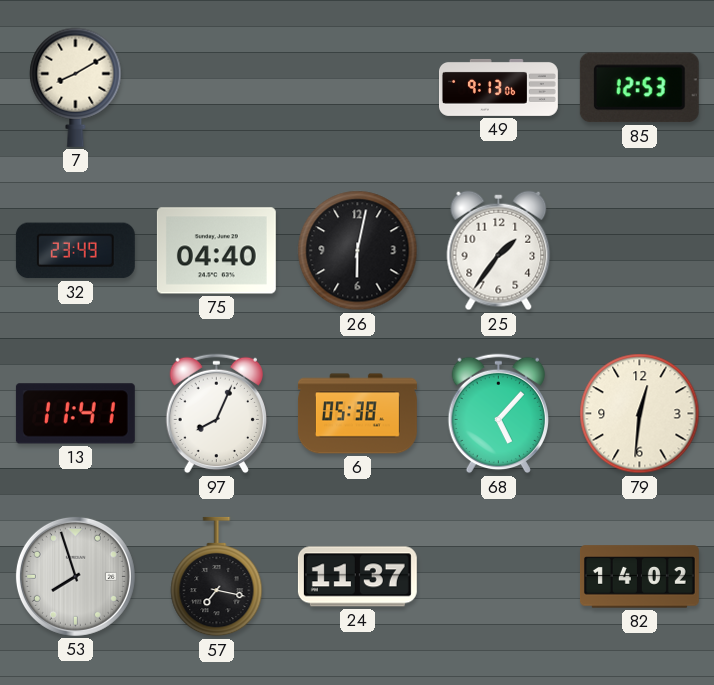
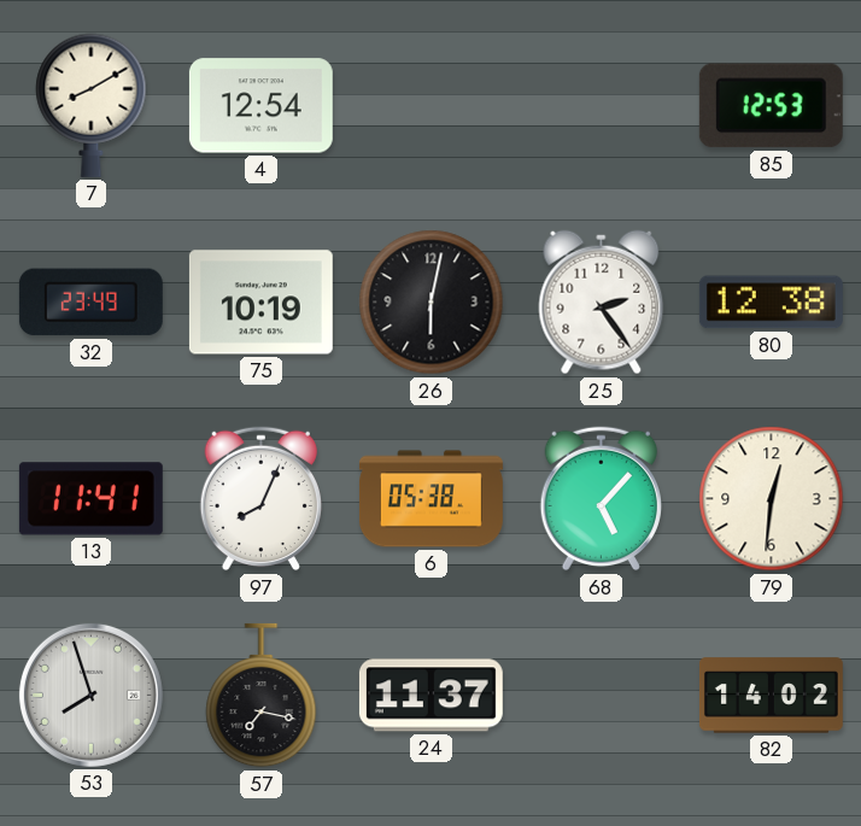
4: none -> 12:54 (260, 106)
49: 9:13 -> none (499, 87)
75: 04:40 -> 10:19 (260, 303)
25: 1:36 -> 2:24 (602, 303)
80: none -> 12:38 (771, 303)
